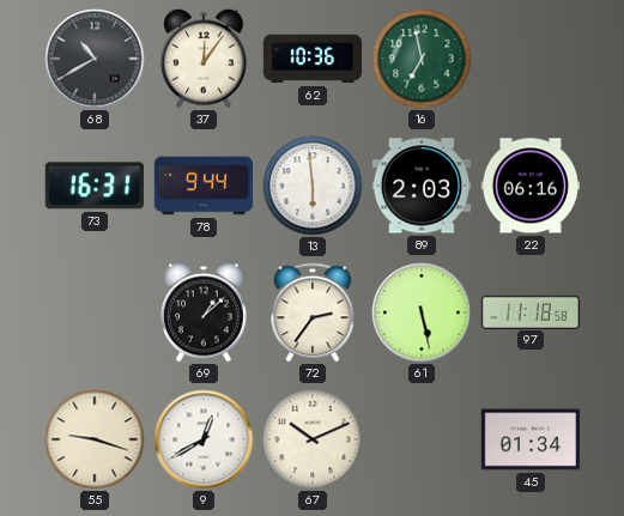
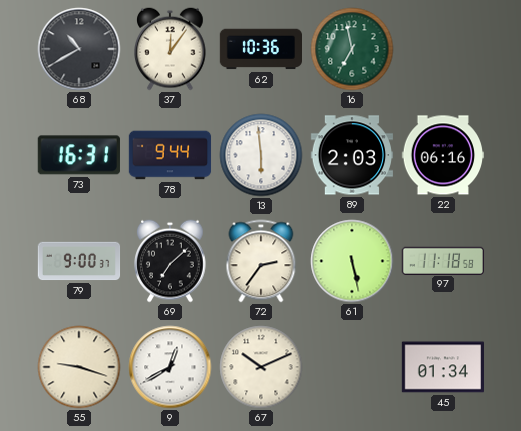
79: none -> 9:00 (79, 261)
69: 1:08 -> 7:08 (171, 261)
